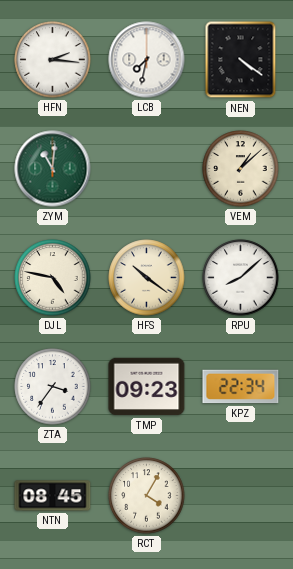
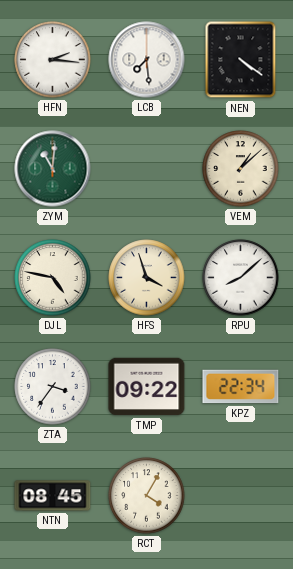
LCB: 7:32 -> 7:29 (147, 60)
HFS: 10:21 -> 3:57 (147, 278)
TMP: 09:23 -> 09:22 (147, 387)
